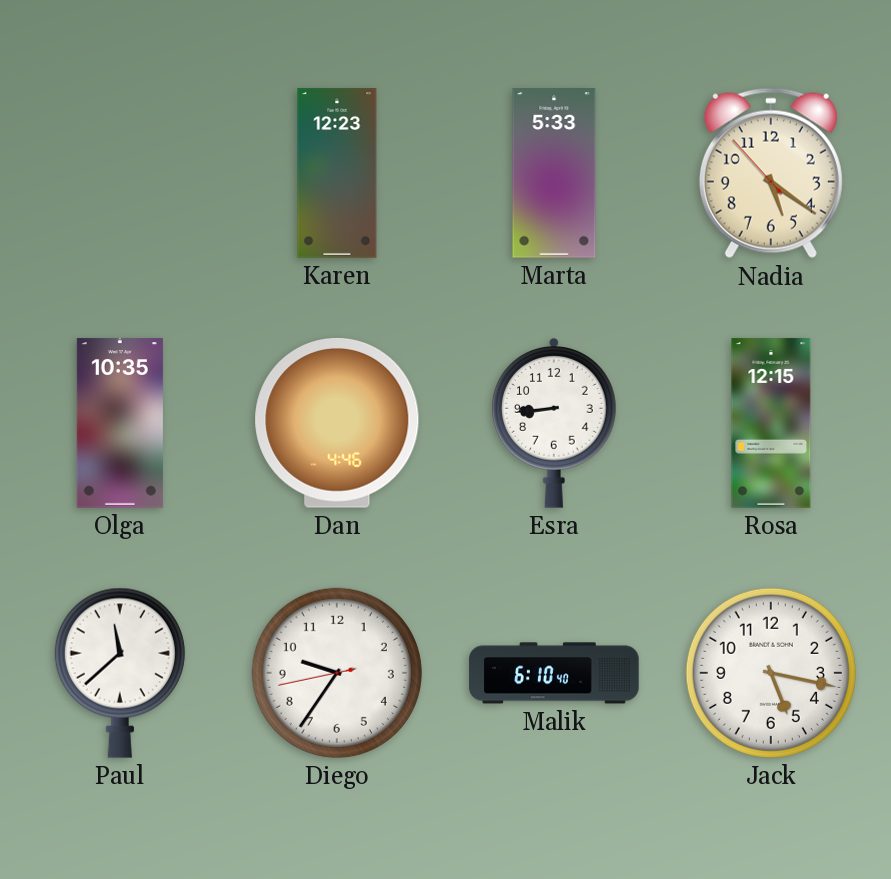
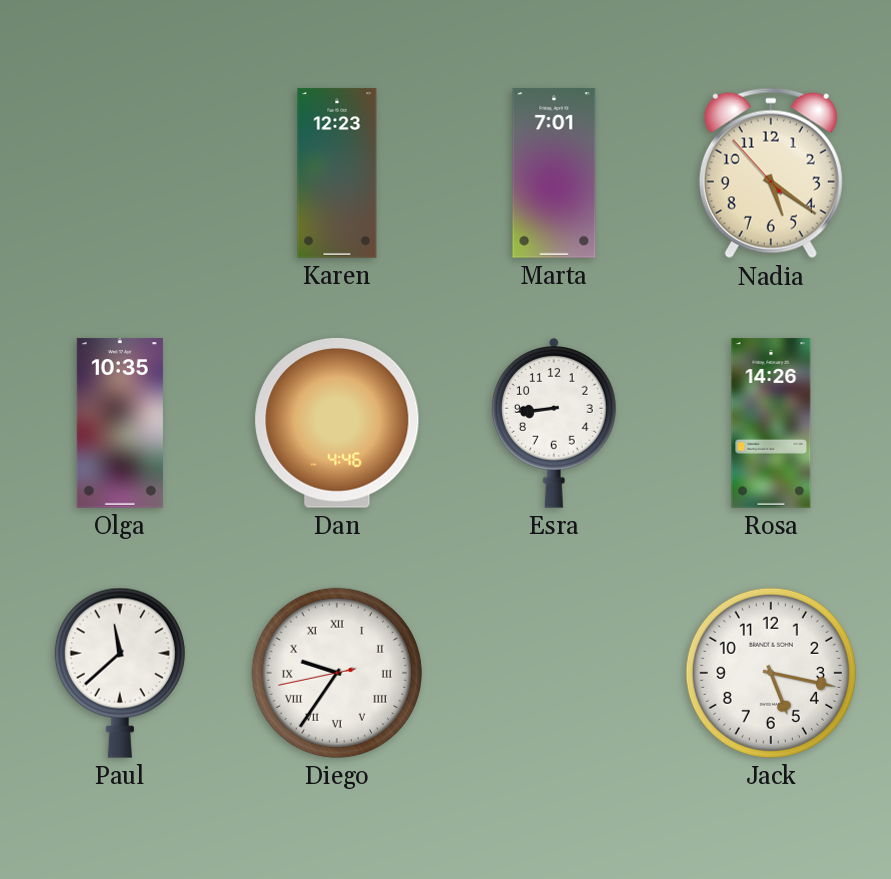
Marta: 5:33 -> 7:01 (554, 173)
Rosa: 12:15 -> 14:26 (771, 423)
Diego numerals: Arabic -> Roman (337, 673)
Malik: 6:10 -> none (554, 673)
